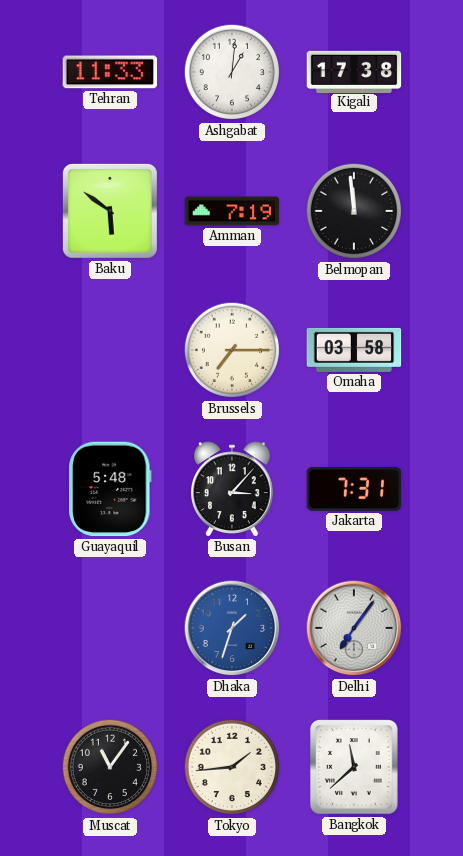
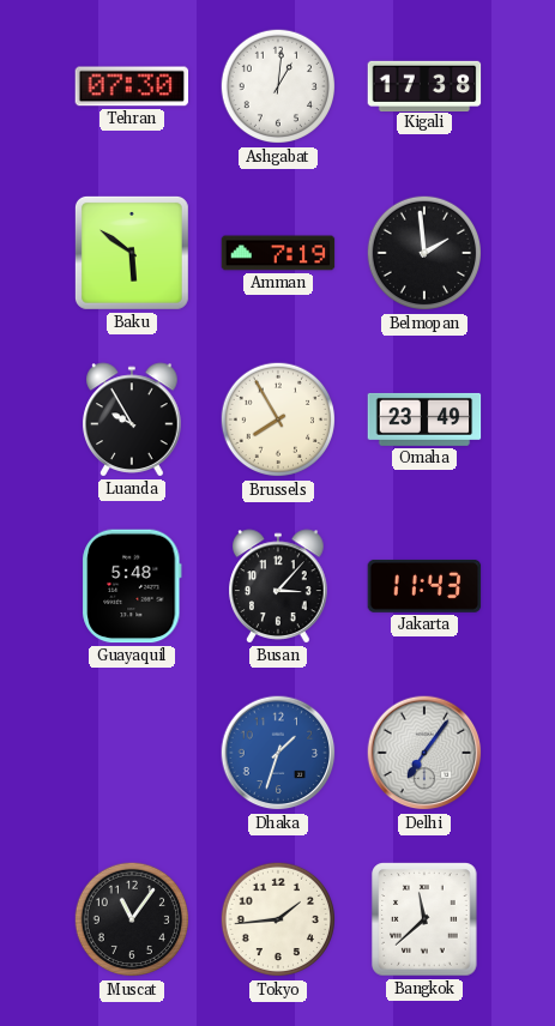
Tehran: 11:33 -> 07:30 (132, 86)
Belmopan: 11:59 -> 1:59 (424, 253)
Luanda: none -> 9:55 (132, 420)
Brussels: 7:15 -> 7:55 (278, 420)
Omaha: 03:58 -> 23:49 (424, 420)
Jakarta: 7:31 -> 11:43 (424, 586)
